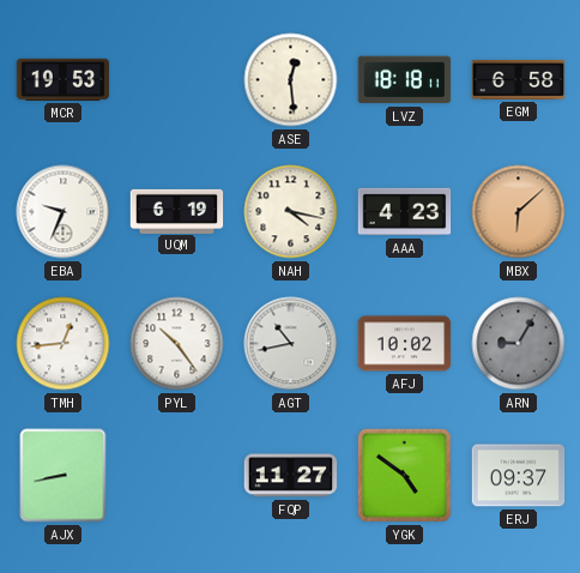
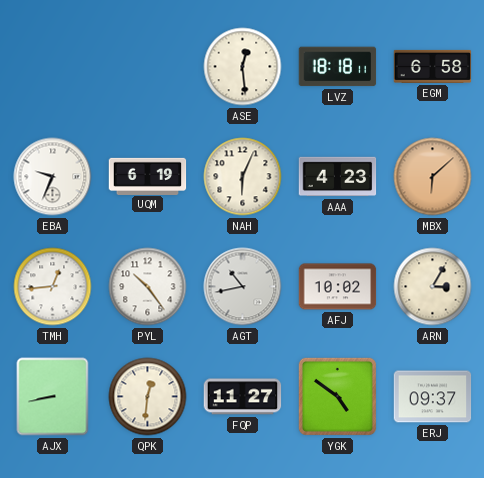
MCR: 19:53 -> none (64, 79)
NAH: 4:17 -> 6:04 (243, 177)
ARN: 9:05 -> 3:05 (433, 287)
ARN dial: grey -> cream (433, 287)
QPK: none -> 12:31 (148, 397)
